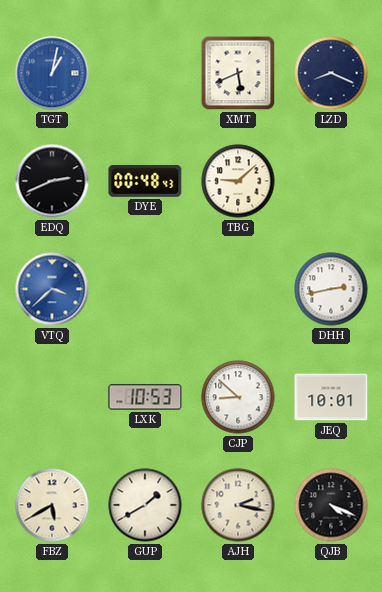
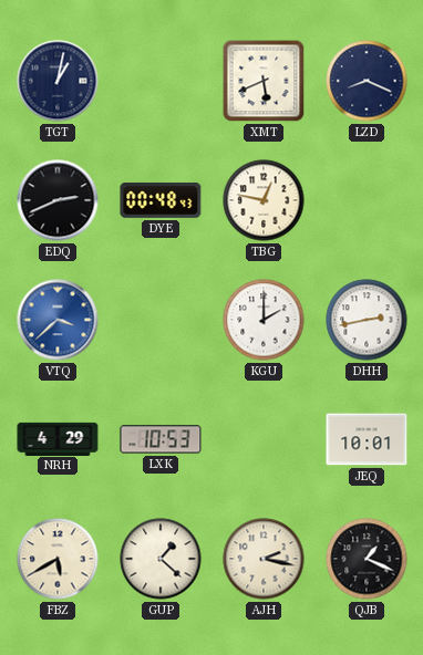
TGT dial: blue -> navy (58, 81)
TBG: 9:08 -> 12:47 (264, 200)
KGU: none -> 2:00 (264, 320)
NRH: none -> 4:29 (58, 438)
CJP: 8:52 -> none (238, 397)
GUP: 1:40 -> 1:22 (161, 559)
QJB: 4:19 -> 1:19 (367, 559)
